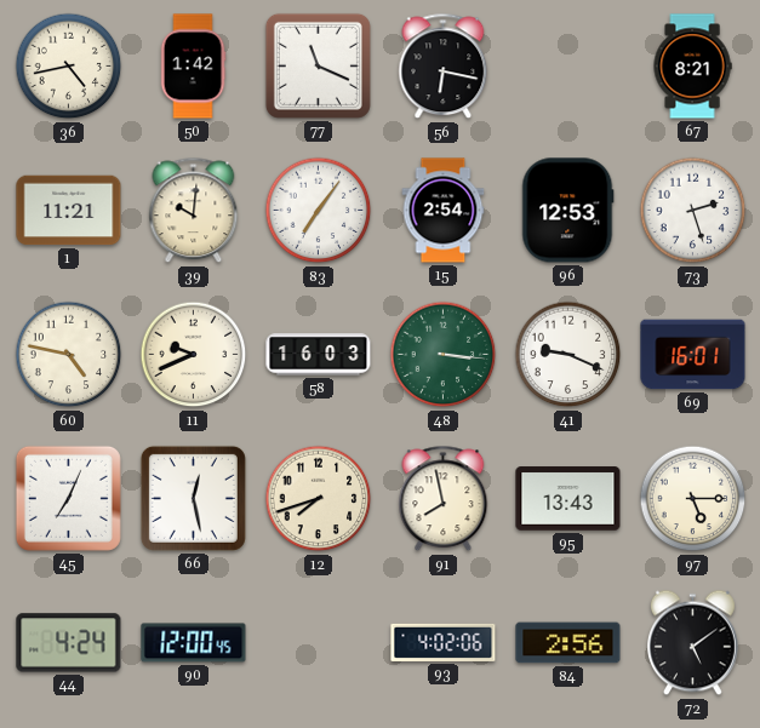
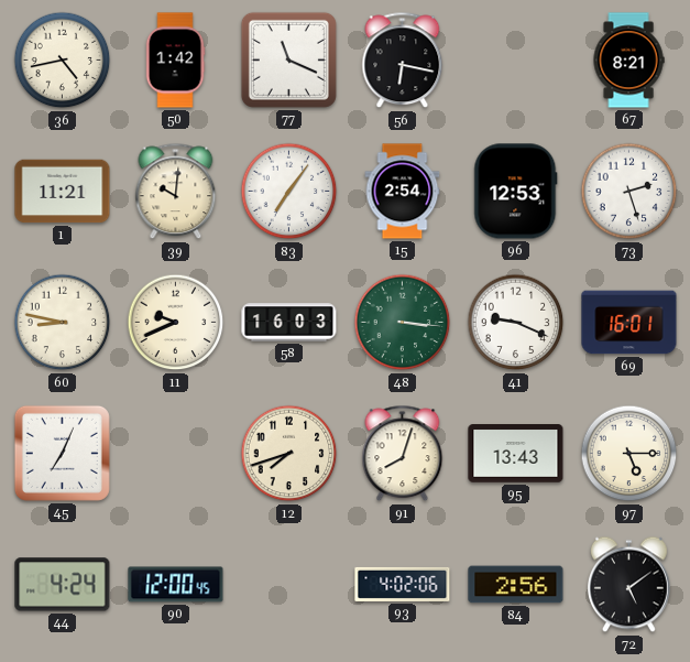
60: 4:47 -> 8:47 (63, 323)
66: 12:28 -> none (193, 498)
91: 7:58 -> 8:03 (403, 454)
